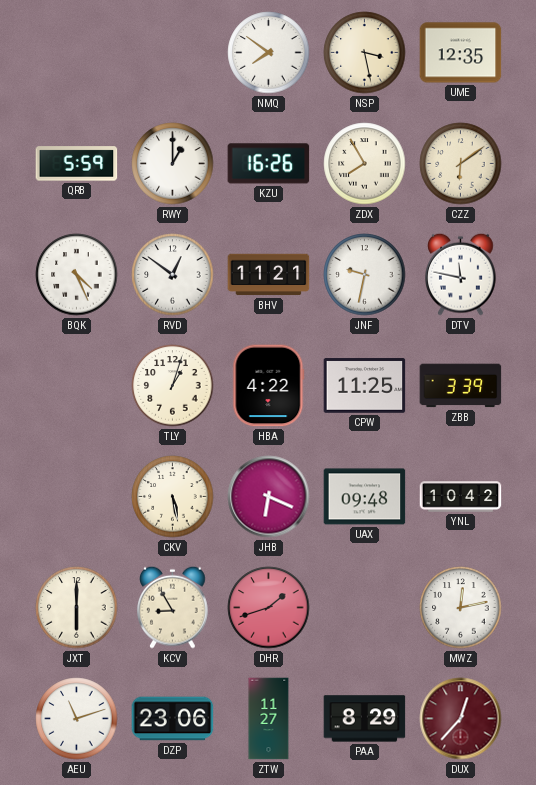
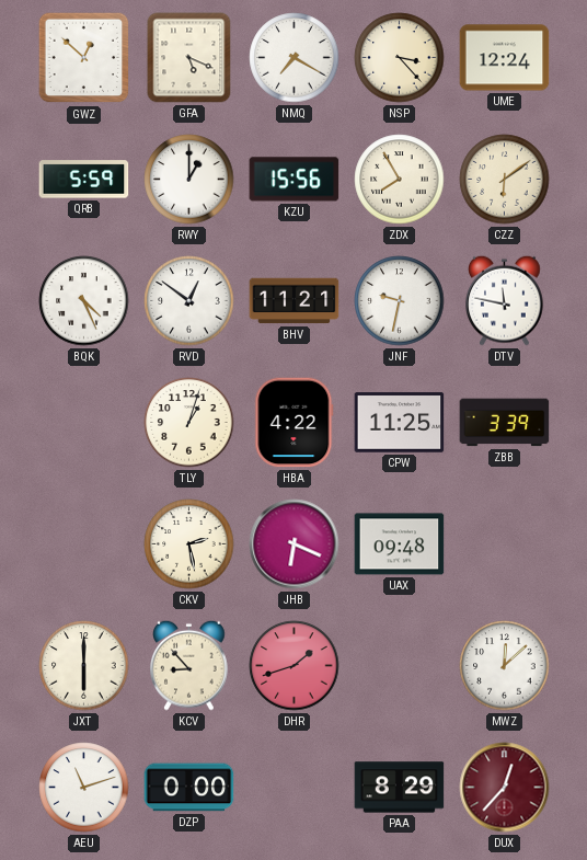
GWZ: none -> 12:52 (84, 58)
GFA: none -> 5:19 (189, 58)
NMQ: 7:51 -> 7:20 (295, 58)
NSP: 3:28 -> 3:23 (400, 58)
UME: 12:35 -> 12:24 (505, 58)
KZU: 16:26 -> 15:56 (295, 180)
CKV: 5:28 -> 2:28 (189, 544)
YNL: 10:42 -> none (461, 497)
KCV: 8:55 -> 8:53 (189, 665)
MWZ: 12:13 -> 12:08 (505, 666)
DZP: 23:06 -> 0:00 (189, 788)
ZTW: 11:27 -> none (269, 719)
